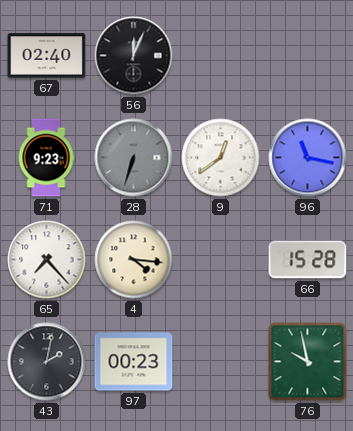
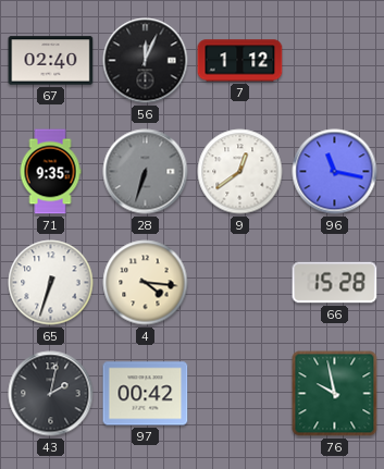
7: none -> 1:12 (240, 61)
71: 9:23 -> 9:35 (50, 172)
65: 7:23 -> 6:33 (51, 283)
97: 00:23 -> 00:42 (146, 394)
